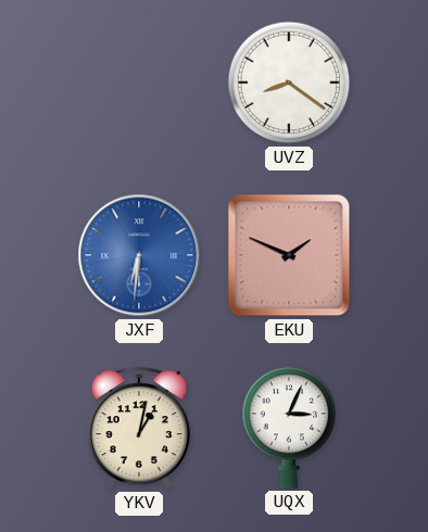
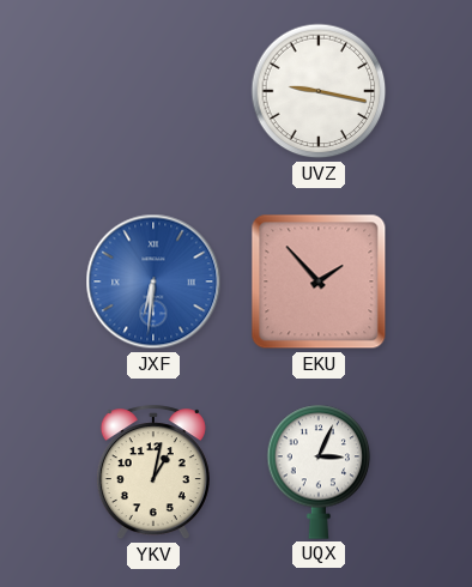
UVZ: 8:21 -> 9:17 (319, 91)
EKU: 1:49 -> 1:53 (319, 282)
